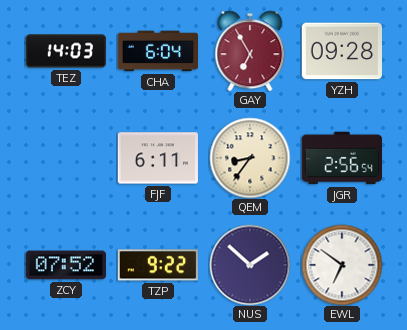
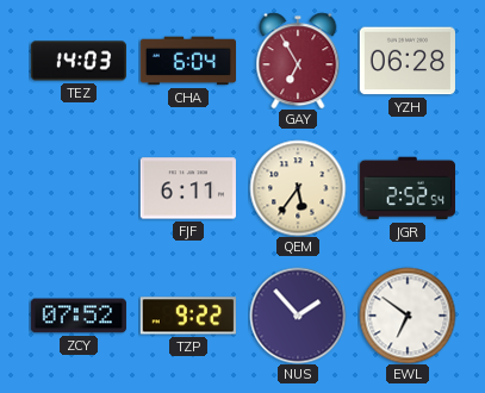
YZH: 09:28 -> 06:28 (408, 61)
QEM: 8:36 -> 5:36 (298, 188)
JGR: 2:56 -> 2:52 (406, 188)
NUS: 1:52 -> 1:53 (298, 316)
